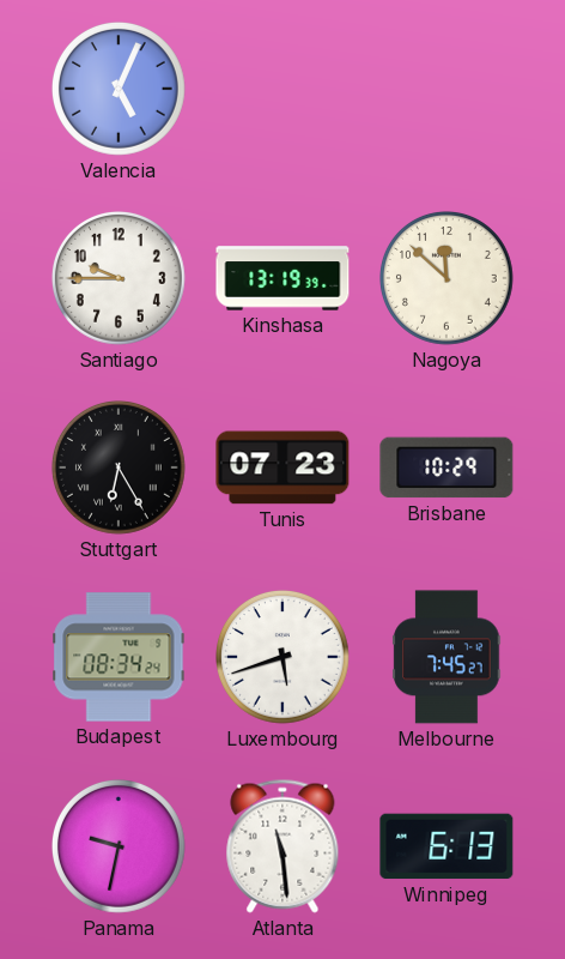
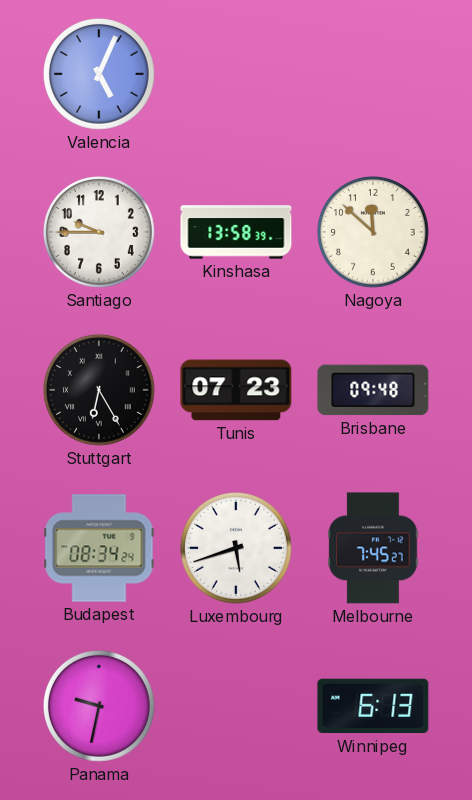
Kinshasa: 13:19 -> 13:58 (236, 232)
Brisbane: 10:29 -> 09:48 (373, 390)
Atlanta: 11:29 -> none (282, 846)
